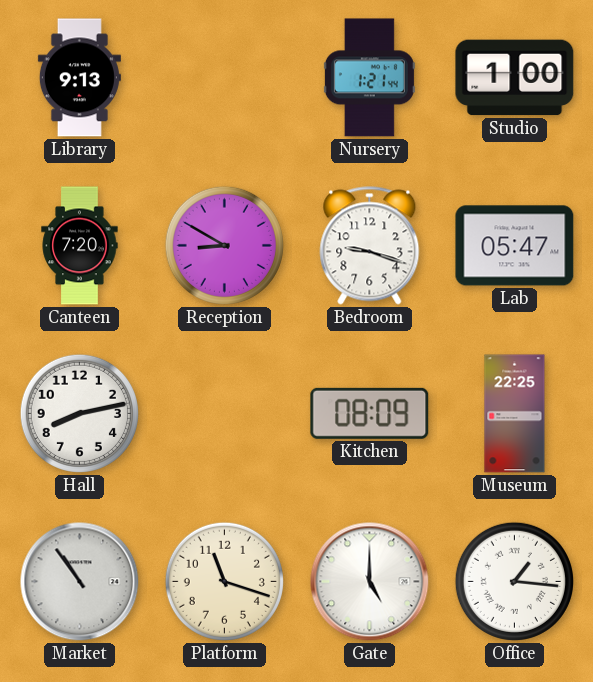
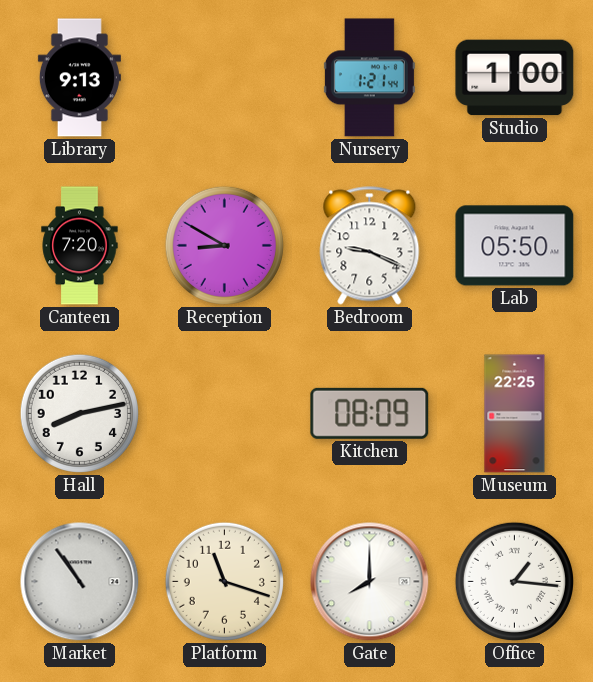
Bedroom: 9:18 -> 9:19 (370, 246)
Lab: 05:47 -> 05:50 (515, 246)
Gate: 5:00 -> 8:00 (370, 582)
